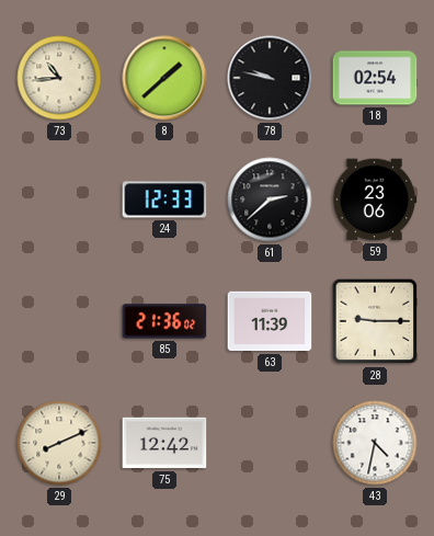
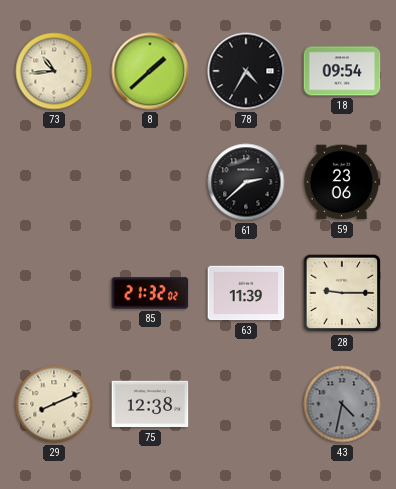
78: 9:47 -> 4:35 (246, 71)
18: 02:54 -> 09:54 (342, 71)
24: 12:33 -> none (164, 199)
85: 21:36 -> 21:32 (150, 293)
75: 12:42 -> 12:38 (150, 404)
43 dial: white -> grey (342, 404)
